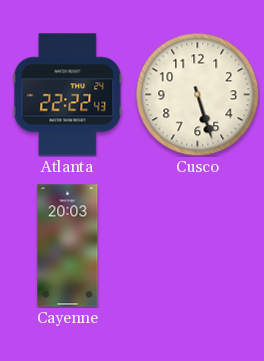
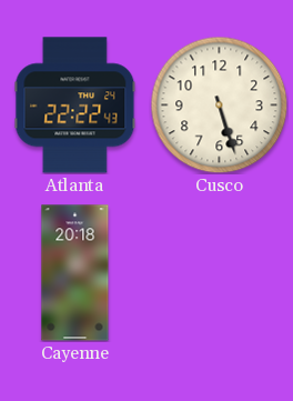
Cayenne: 20:03 -> 20:18 (75, 273)
